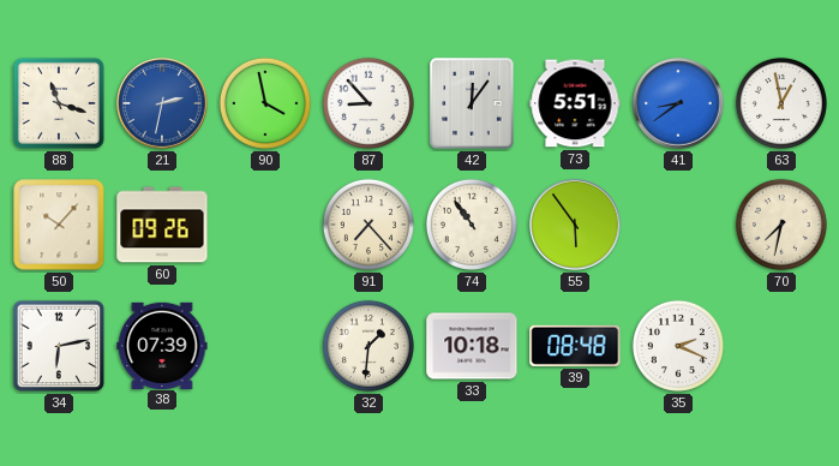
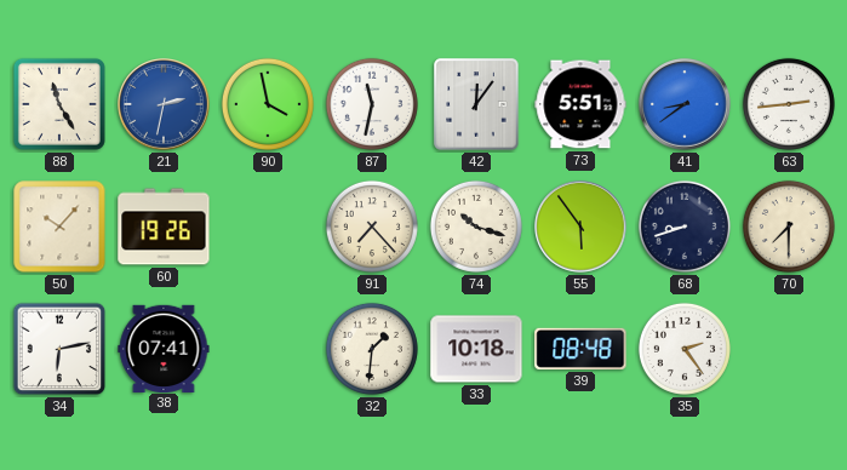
88: 11:18 -> 11:25 (59, 104)
87: 8:53 -> 11:32 (372, 104)
63: 12:58 -> 2:44 (789, 104)
60: 09:26 -> 19:26 (164, 227)
74: 10:54 -> 10:18 (476, 227)
68: none -> 8:42 (685, 227)
70: 7:32 -> 7:30 (789, 227)
38: 07:39 -> 07:41 (164, 348)
35: 2:19 -> 2:24 (685, 349)
